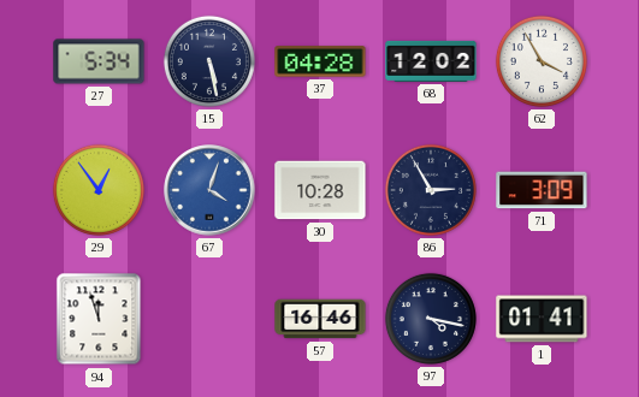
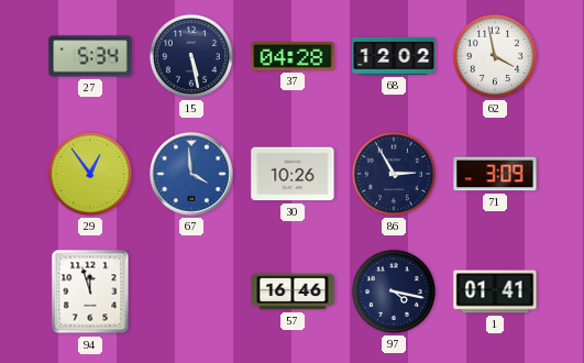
62: 3:55 -> 3:58 (495, 56)
67: 4:03 -> 3:59 (191, 174)
30: 10:28 -> 10:26 (293, 174)
